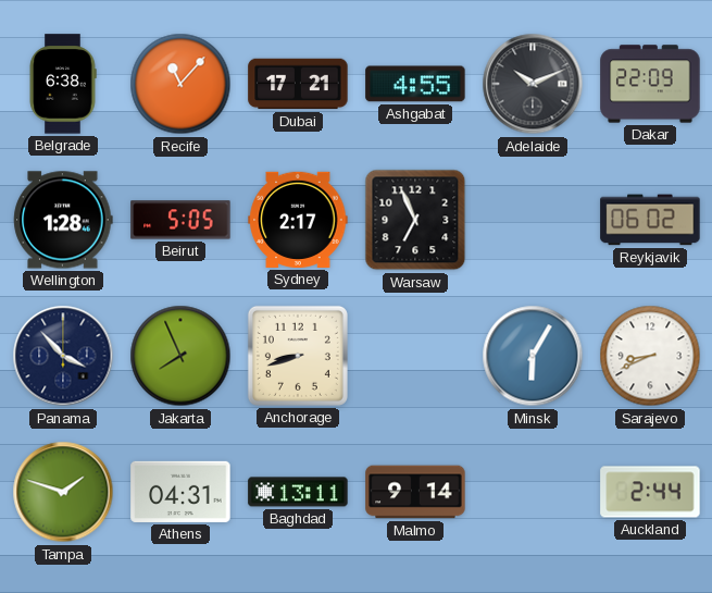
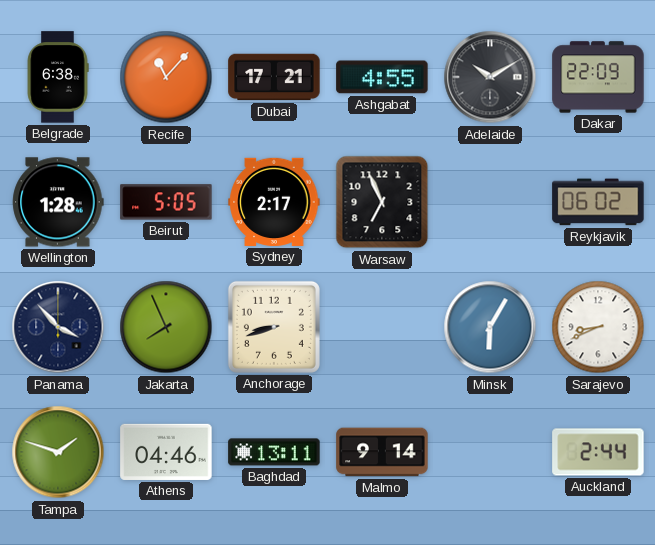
Adelaide: 10:11 -> 10:10 (490, 77)
Athens: 04:31 -> 04:46 (166, 452)
